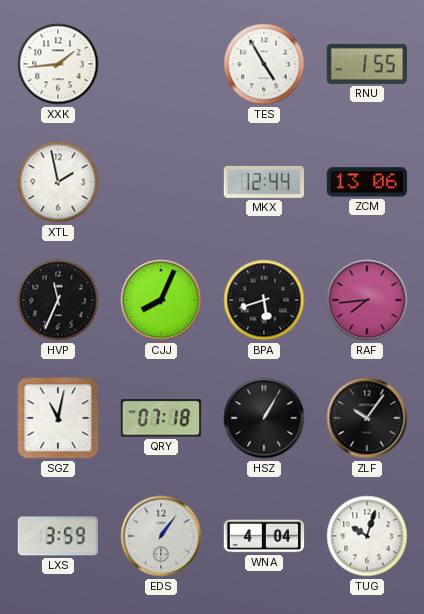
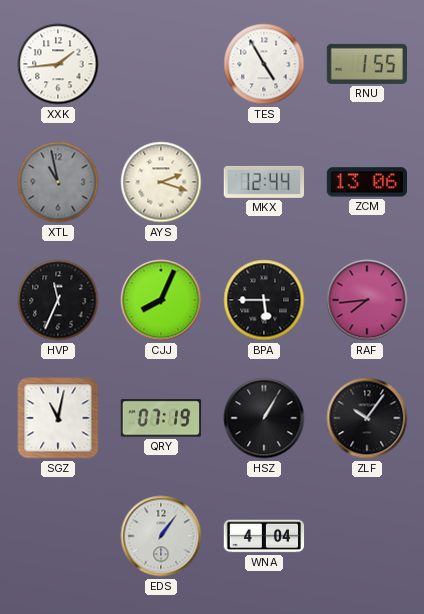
XTL: 1:58 -> 10:58 (58, 182)
XTL dial: white -> grey (58, 182)
AYS: none -> 2:18 (161, 182)
BPA: 5:42 -> 5:45 (264, 300)
QRY: 07:18 -> 07:19 (161, 418)
LXS: 3:59 -> none (57, 536)
TUG: 10:03 -> none (367, 536)
